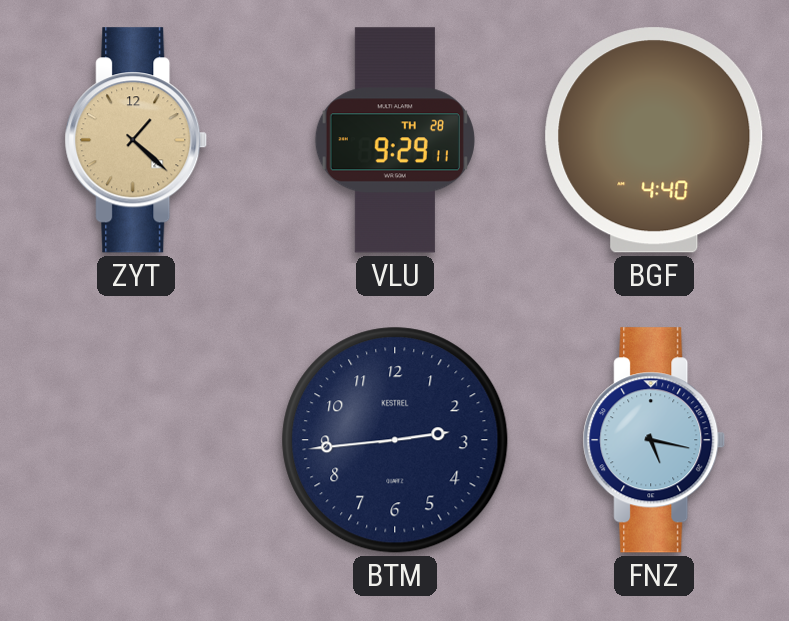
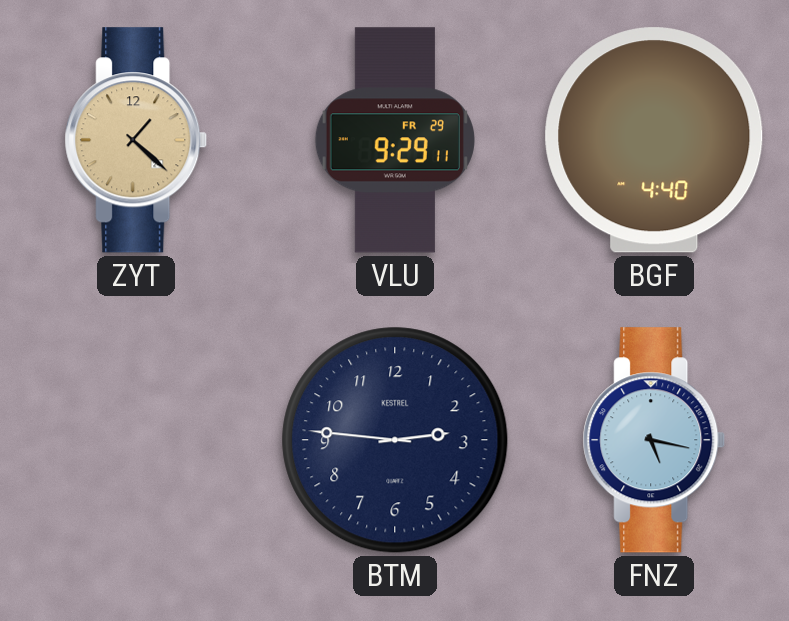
VLU date: TH 28 -> FR 29 (395, 140)
BTM: 2:44 -> 2:46 (395, 440)
